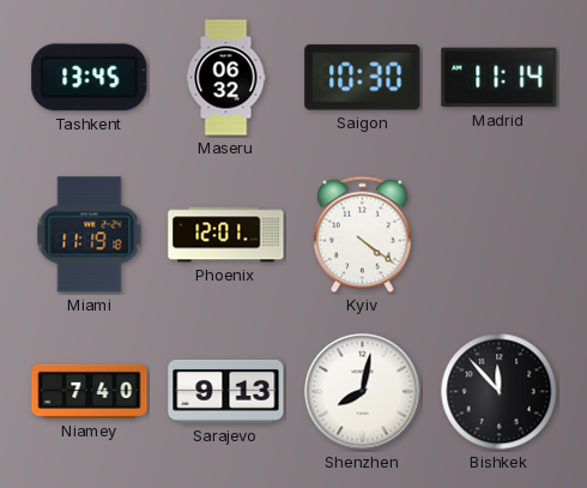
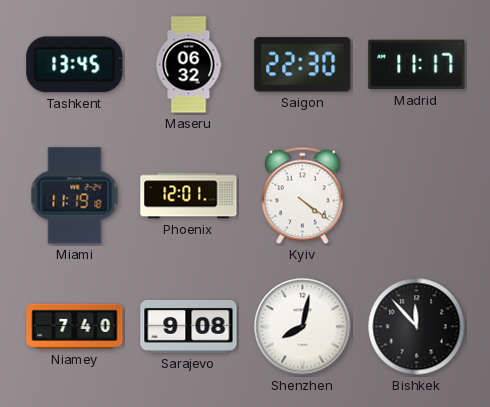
Saigon: 10:30 -> 22:30 (303, 65)
Madrid: 11:14 -> 11:17 (417, 65)
Sarajevo: 9:13 -> 9:08 (189, 327)
